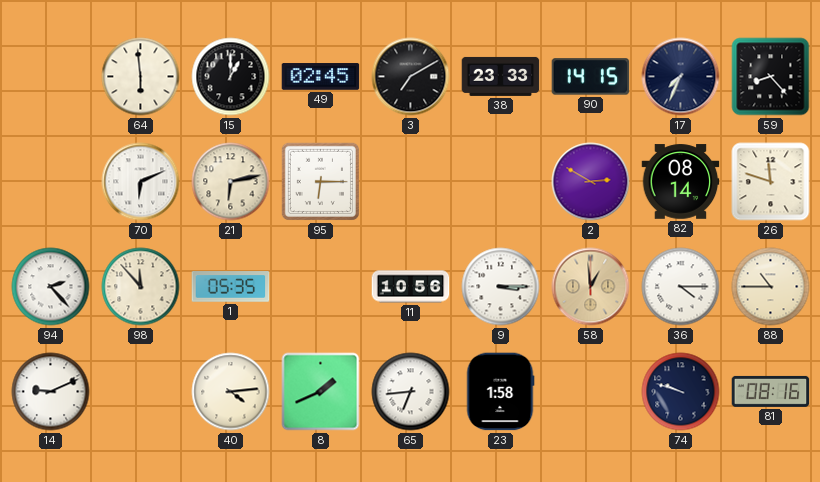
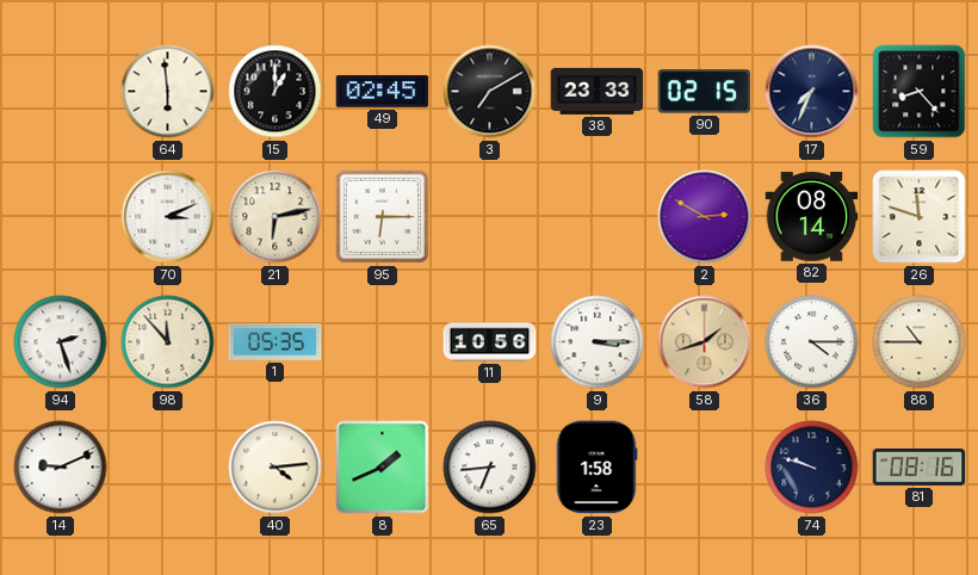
90: 14:15 -> 02:15 (705, 92)
70: 6:11 -> 3:11 (168, 217)
94: 2:23 -> 2:27 (61, 342)
58: 12:59 -> 1:42 (705, 342)
